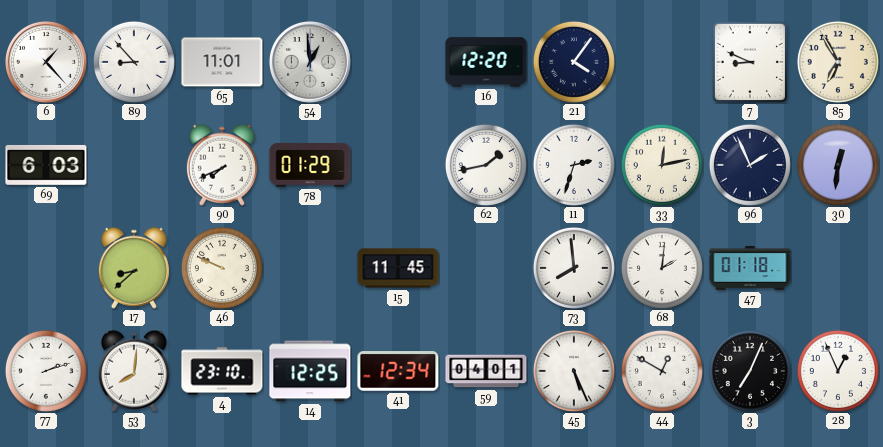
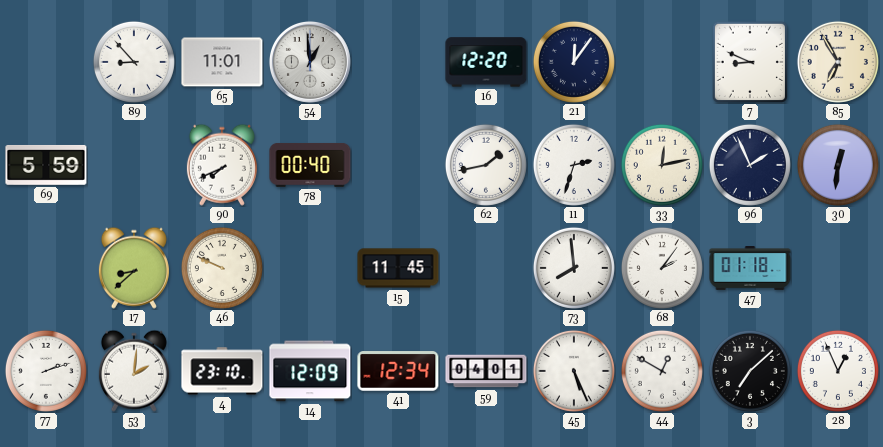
6: 1:23 -> none (46, 62)
21: 4:06 -> 12:06 (574, 62)
69: 6:03 -> 5:59 (46, 165)
78: 01:29 -> 00:40 (310, 165)
68: 2:01 -> 2:06 (662, 268)
53: 8:01 -> 2:01 (134, 371)
14: 12:25 -> 12:09 (310, 371)
3: 7:04 -> 7:08 (750, 371)
